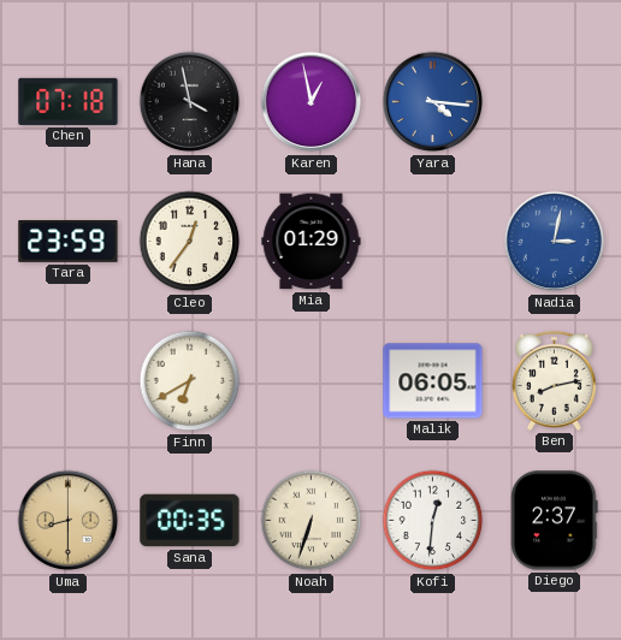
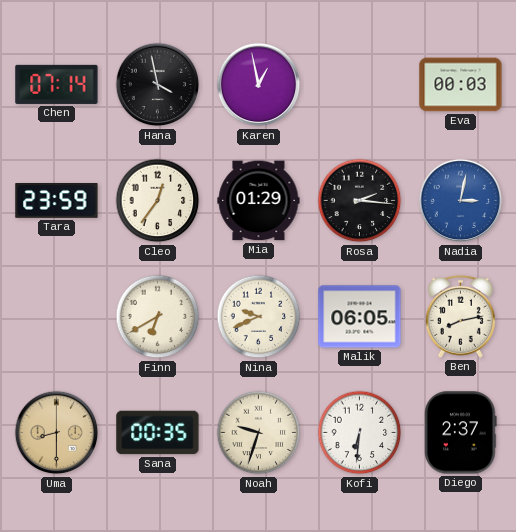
Chen: 07:18 -> 07:14 (57, 84)
Yara: 4:16 -> none (433, 102)
Eva: none -> 00:03 (461, 85)
Rosa: none -> 2:16 (360, 201)
Nina: none -> 9:41 (259, 317)
Noah: 6:33 -> 9:33 (259, 433)
Kofi: 12:31 -> 6:31 (360, 433)
